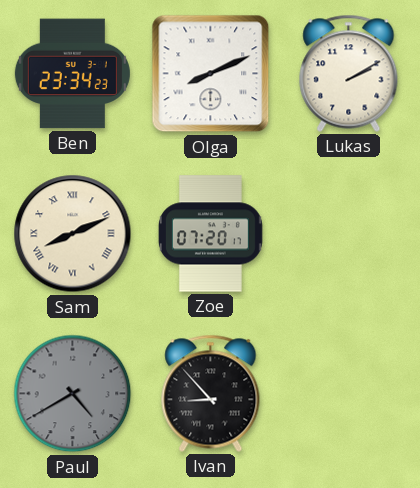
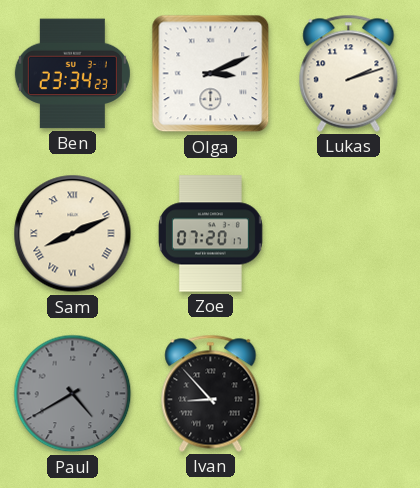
Olga: 8:11 -> 3:11 (211, 74)
Lukas: 2:10 -> 2:12 (349, 73)
